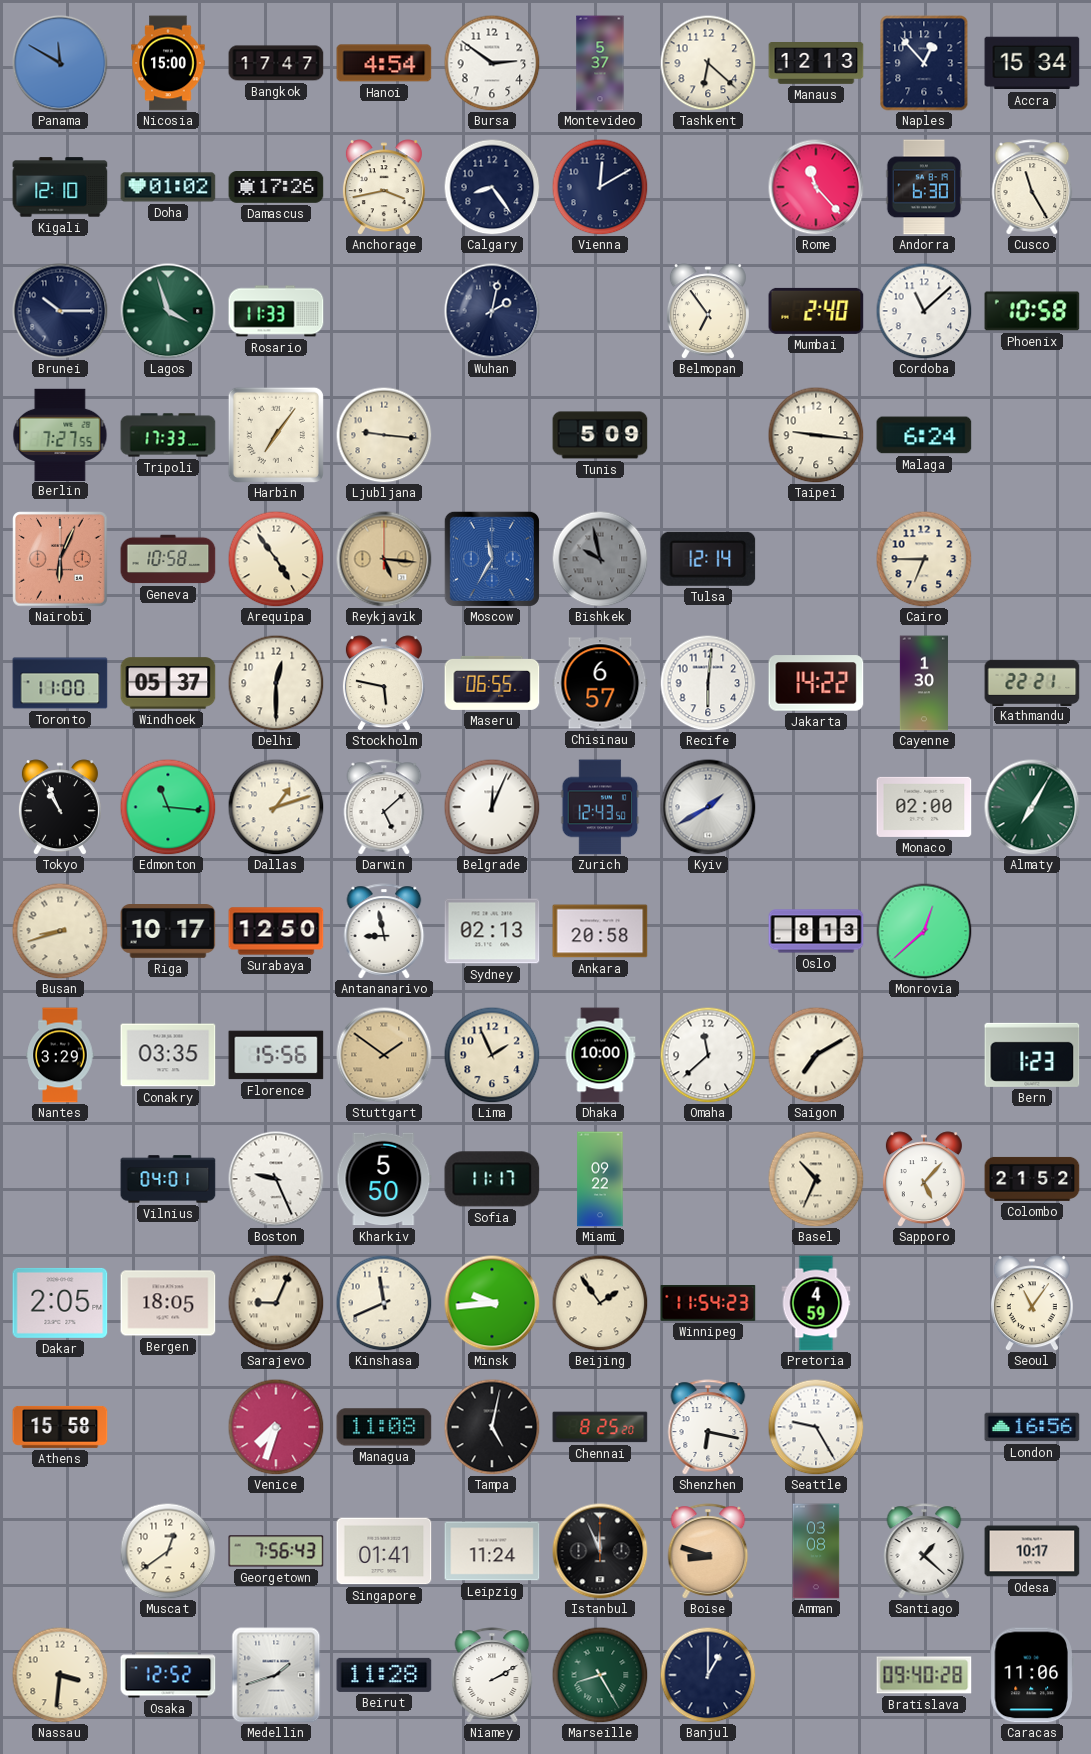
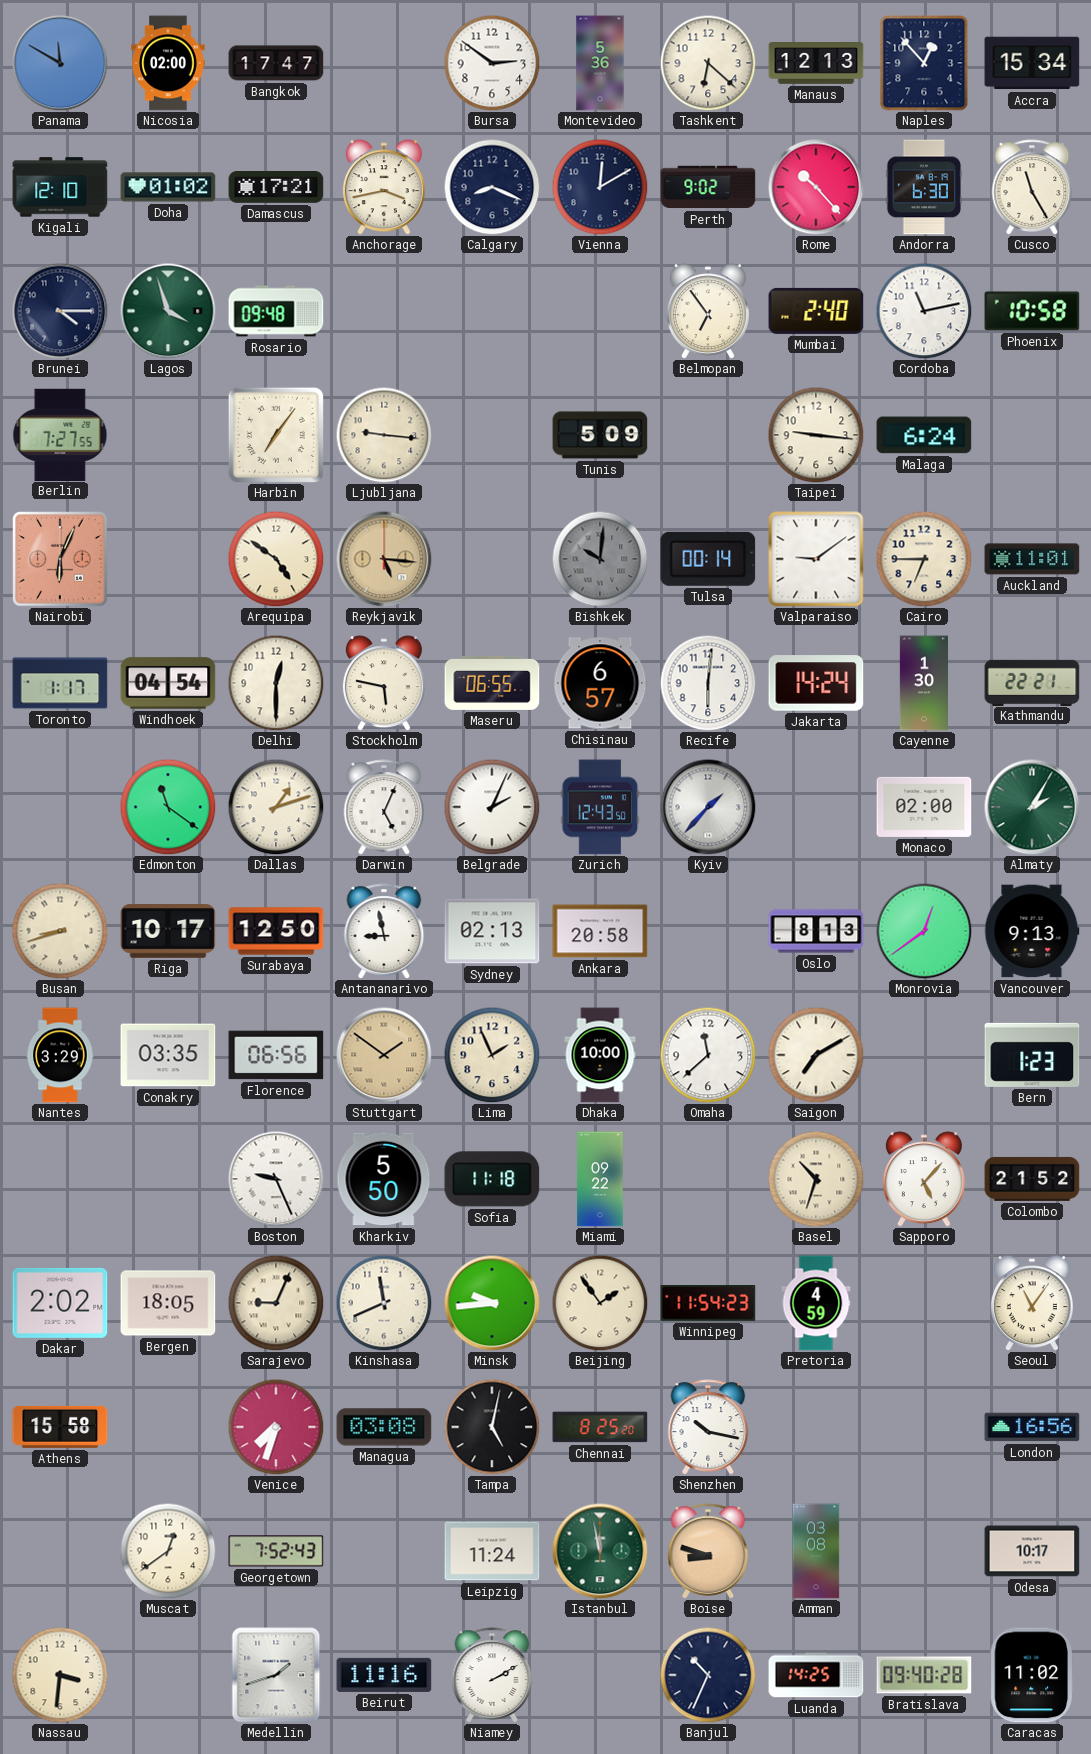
Nicosia: 15:00 -> 02:00 (168, 63)
Hanoi: 4:54 -> none (384, 63)
Montevideo: 5:37 -> 5:36 (600, 63)
Damascus: 17:26 -> 17:21 (276, 188)
Calgary: 8:24 -> 8:19 (492, 187)
Perth: none -> 9:02 (708, 187)
Rome: 11:23 -> 10:23 (816, 187)
Brunei: 10:15 -> 4:15 (60, 311)
Rosario: 11:33 -> 09:48 (276, 311)
Wuhan: 2:02 -> none (492, 311)
Cordoba: 11:08 -> 11:13 (924, 311)
Tripoli: 17:33 -> none (168, 435)
Geneva: 10:58 -> none (168, 559)
Arequipa: 4:54 -> 4:51 (276, 559)
Moscow: 11:35 -> none (492, 559)
Bishkek: 9:58 -> 10:01 (600, 559)
Tulsa: 12:14 -> 00:14 (708, 559)
Valparaiso: none -> 9:09 (816, 559)
Auckland: none -> 11:01 (1032, 559)
Toronto: 11:00 -> 1:17 (60, 683)
Windhoek: 05:37 -> 04:54 (168, 683)
Jakarta: 14:22 -> 14:24 (816, 683)
Tokyo: 10:56 -> none (60, 807)
Edmonton: 11:16 -> 11:21 (168, 807)
Darwin: 5:08 -> 5:04 (384, 807)
Belgrade: 12:04 -> 2:04 (492, 807)
Kyiv: 1:40 -> 1:37 (708, 807)
Almaty: 7:05 -> 2:05 (1032, 807)
Monrovia: 12:38 -> 12:39 (924, 931)
Vancouver: none -> 9:13 (1032, 931)
Florence: 15:56 -> 06:56 (276, 1055)
Vilnius: 04:01 -> none (168, 1179)
Sofia: 11:17 -> 11:18 (492, 1179)
Basel: 10:34 -> 10:33 (816, 1179)
Dakar: 2:05 -> 2:02 (60, 1303)
Managua: 11:08 -> 03:08 (384, 1427)
Shenzhen: 6:17 -> 10:17 (708, 1427)
Seattle: 9:25 -> none (816, 1427)
Georgetown: 7:56 -> 7:52 (276, 1551)
Singapore: 01:41 -> none (384, 1551)
Istanbul: 11:56 -> 11:58 (600, 1551)
Istanbul dial: black -> green (600, 1551)
Santiago: 1:22 -> none (924, 1551)
Osaka: 12:52 -> none (168, 1675)
Beirut: 11:28 -> 11:16 (384, 1675)
Marseille: 8:25 -> none (600, 1675)
Banjul: 1:00 -> 10:34 (708, 1675)
Luanda: none -> 14:25 (816, 1675)
Caracas: 11:06 -> 11:02 (1032, 1675)
